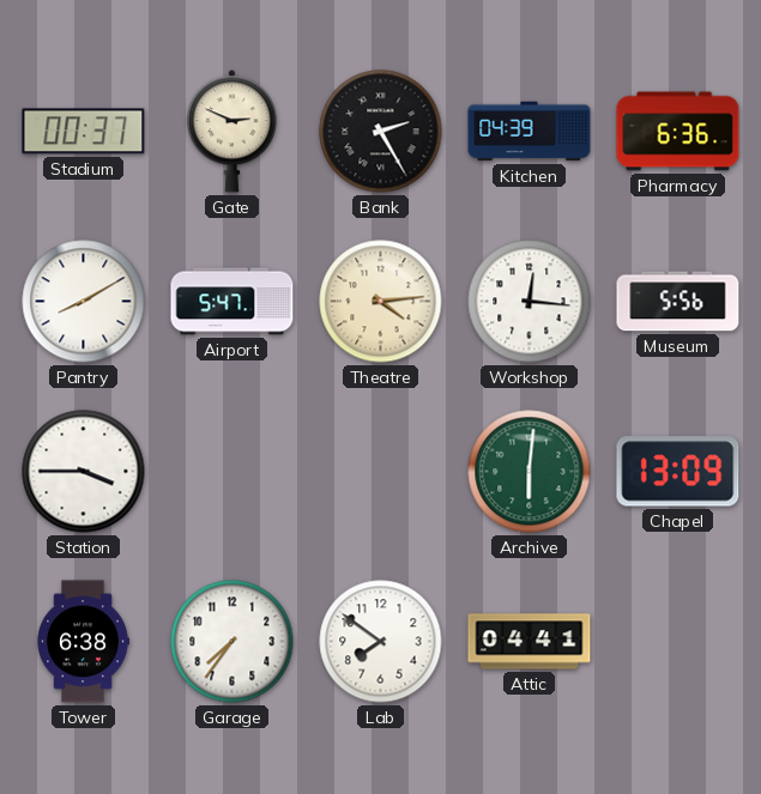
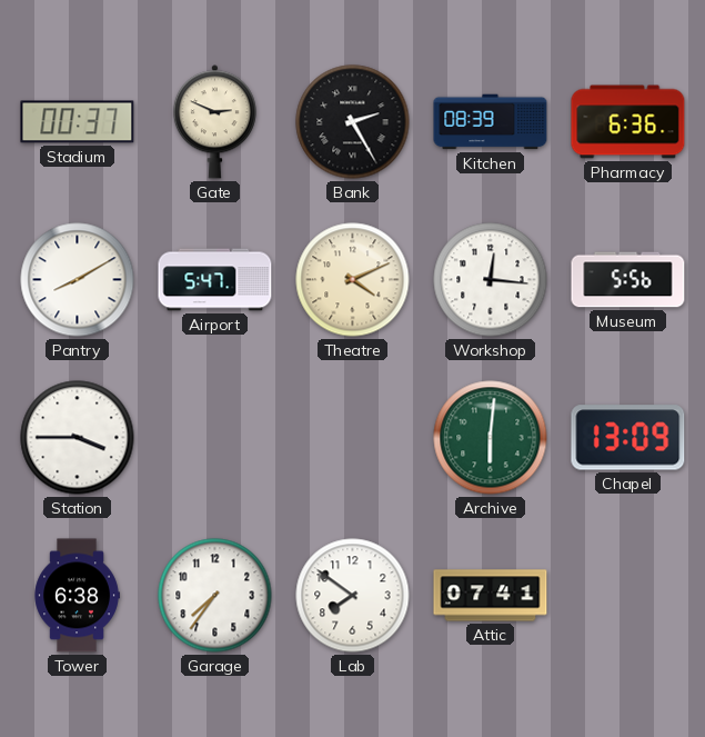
Kitchen: 04:39 -> 08:39 (491, 122)
Theatre: 4:14 -> 4:11 (353, 280)
Attic: 04:41 -> 07:41 (491, 596)
